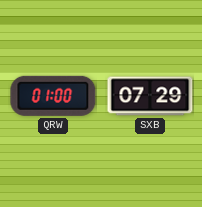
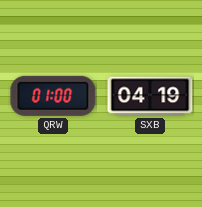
SXB: 07:29 -> 04:19 (150, 96)
